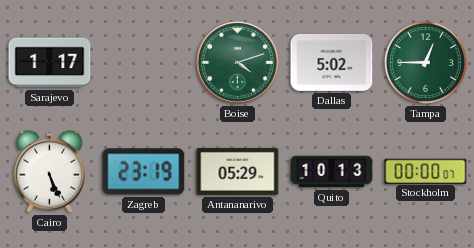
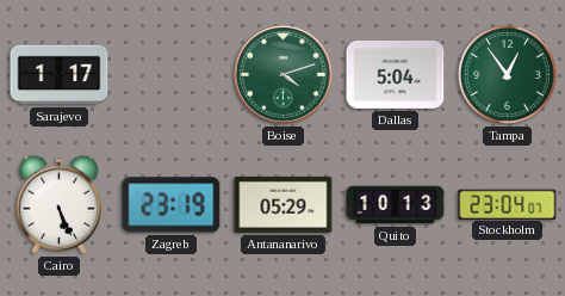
Dallas: 5:02 -> 5:04 (396, 74)
Tampa: 12:45 -> 12:54 (507, 74)
Stockholm: 00:00 -> 23:04 (508, 204)
